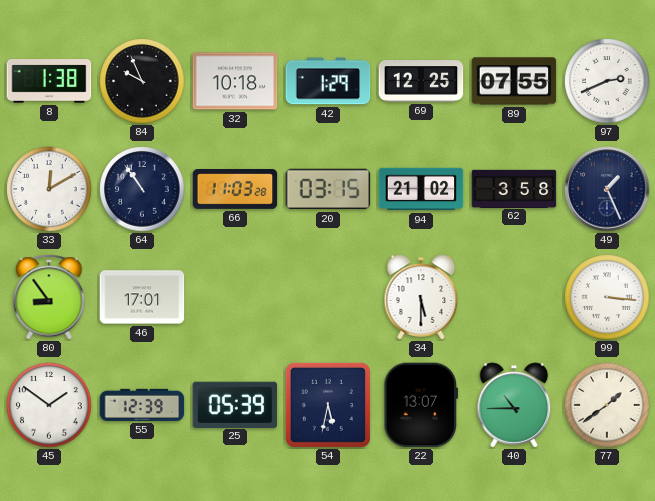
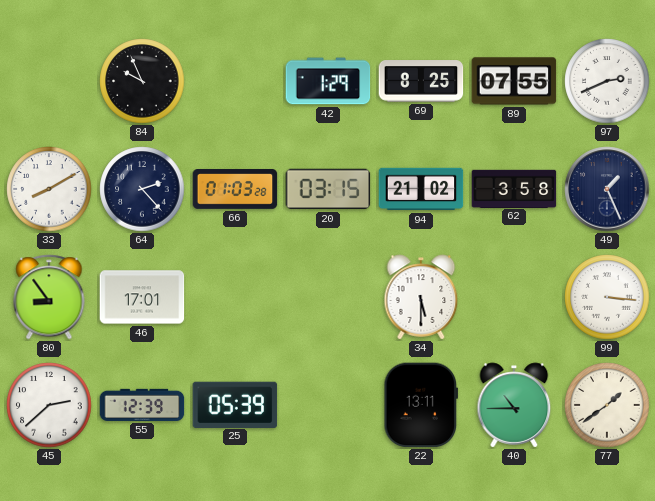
8: 1:38 -> none (49, 81)
32: 10:18 -> none (235, 81)
69: 12:25 -> 8:25 (421, 81)
33: 12:10 -> 8:10 (49, 189)
64: 10:54 -> 2:23 (142, 189)
66: 11:03 -> 01:03 (235, 190)
45: 1:51 -> 2:38 (49, 405)
54: 5:32 -> none (328, 405)
22: 13:07 -> 13:11 (421, 405)
